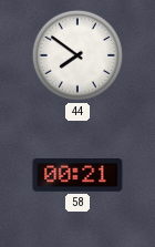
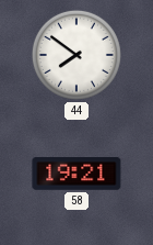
58: 00:21 -> 19:21 (76, 175)
